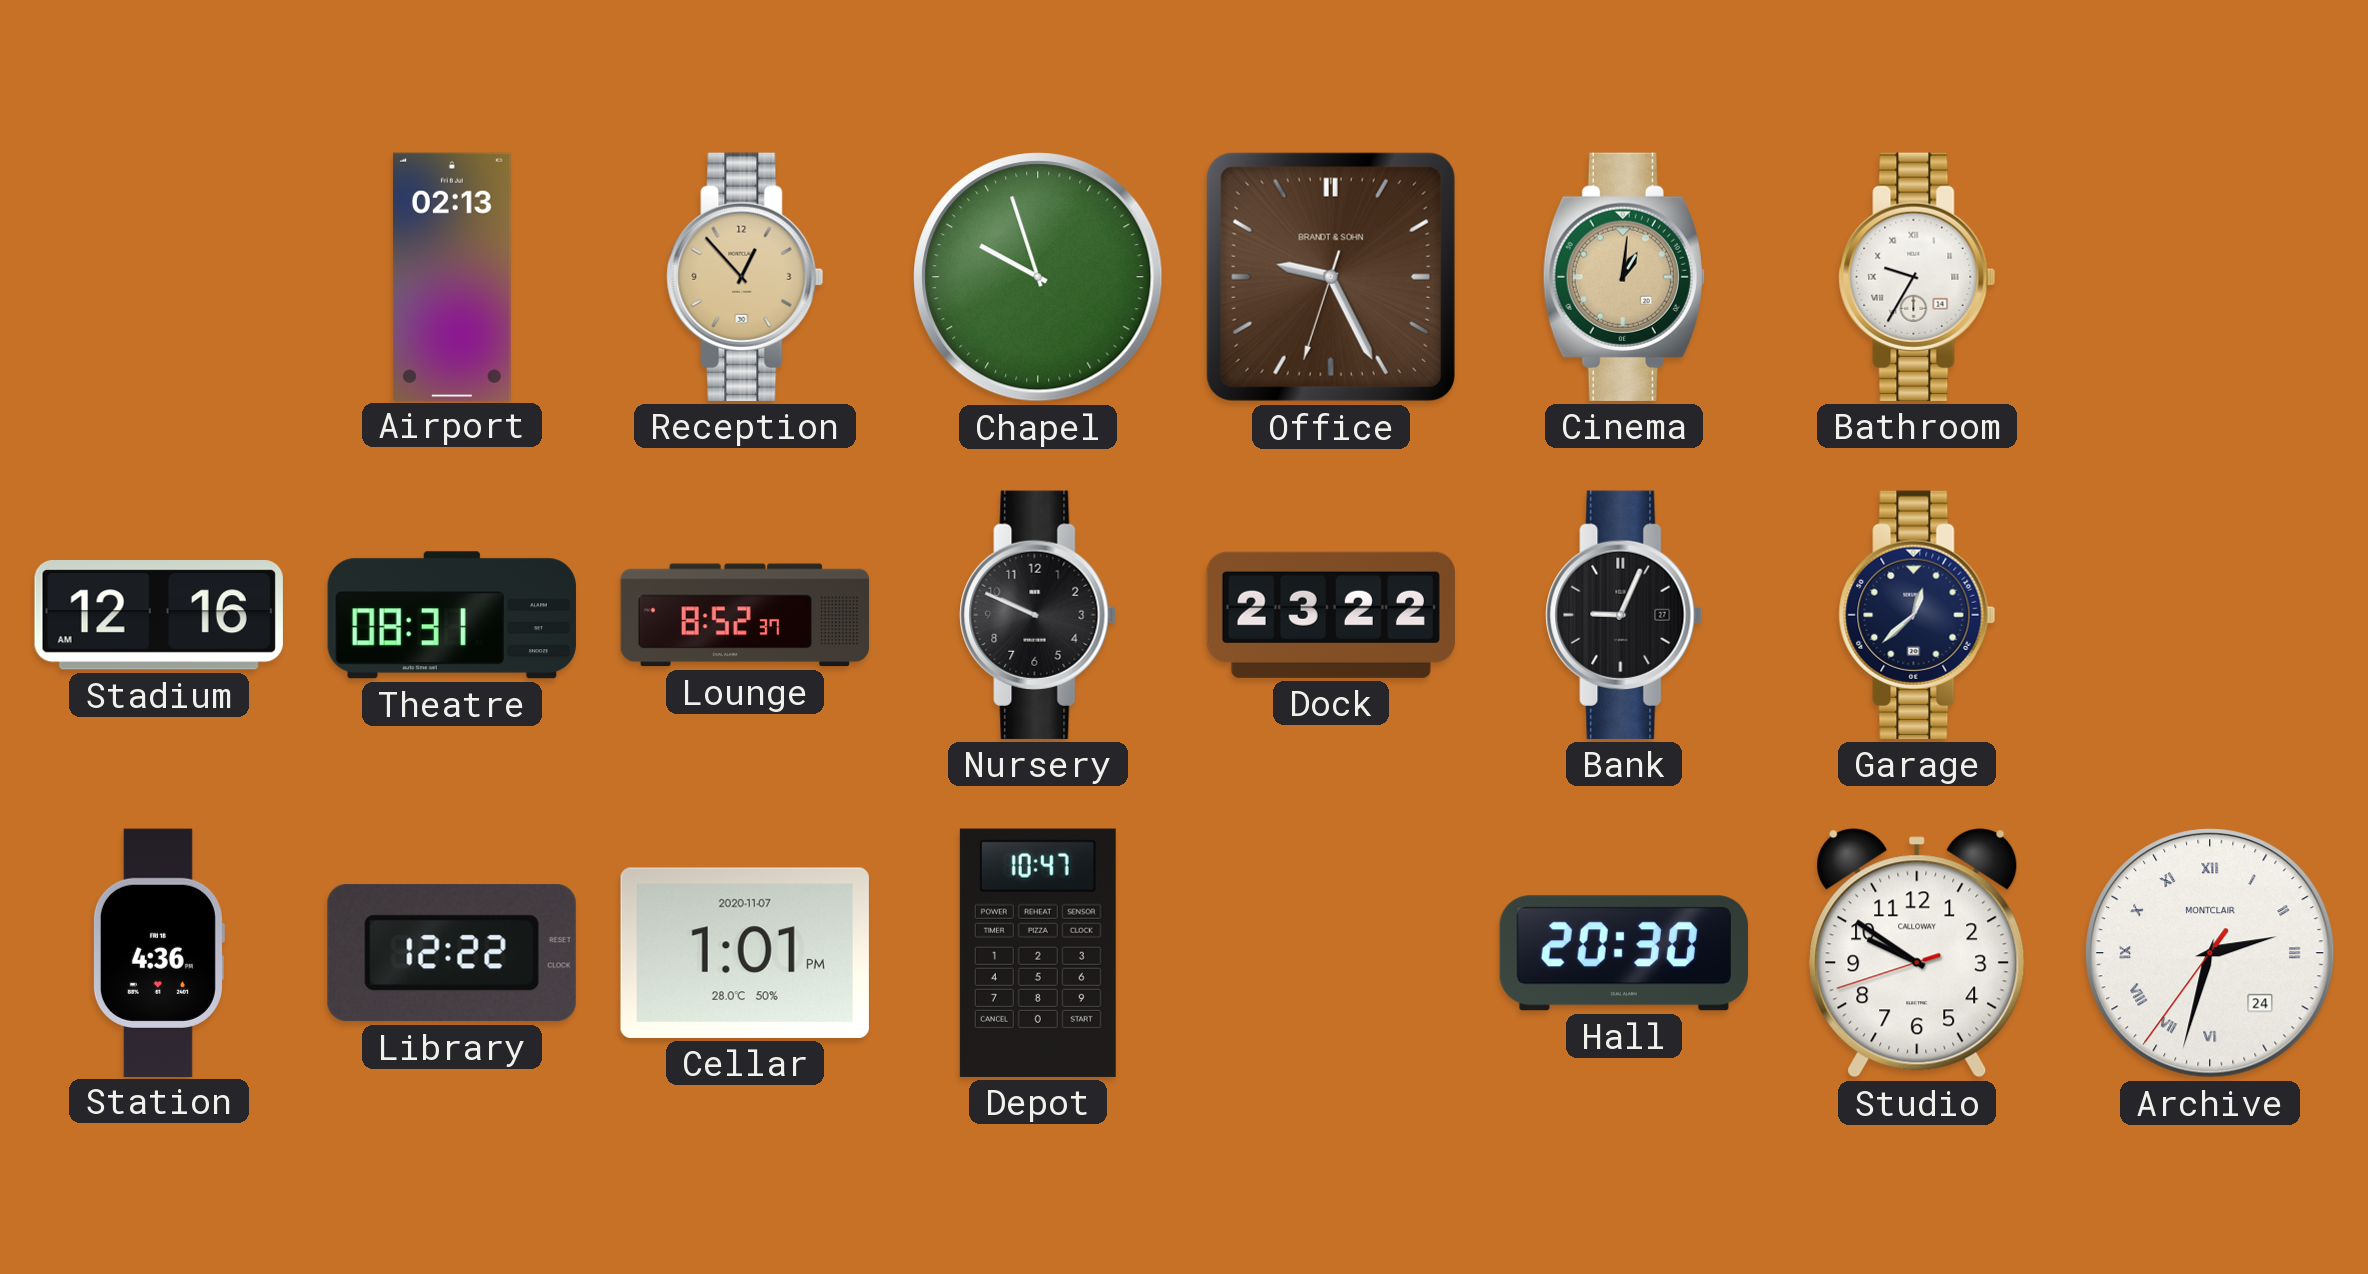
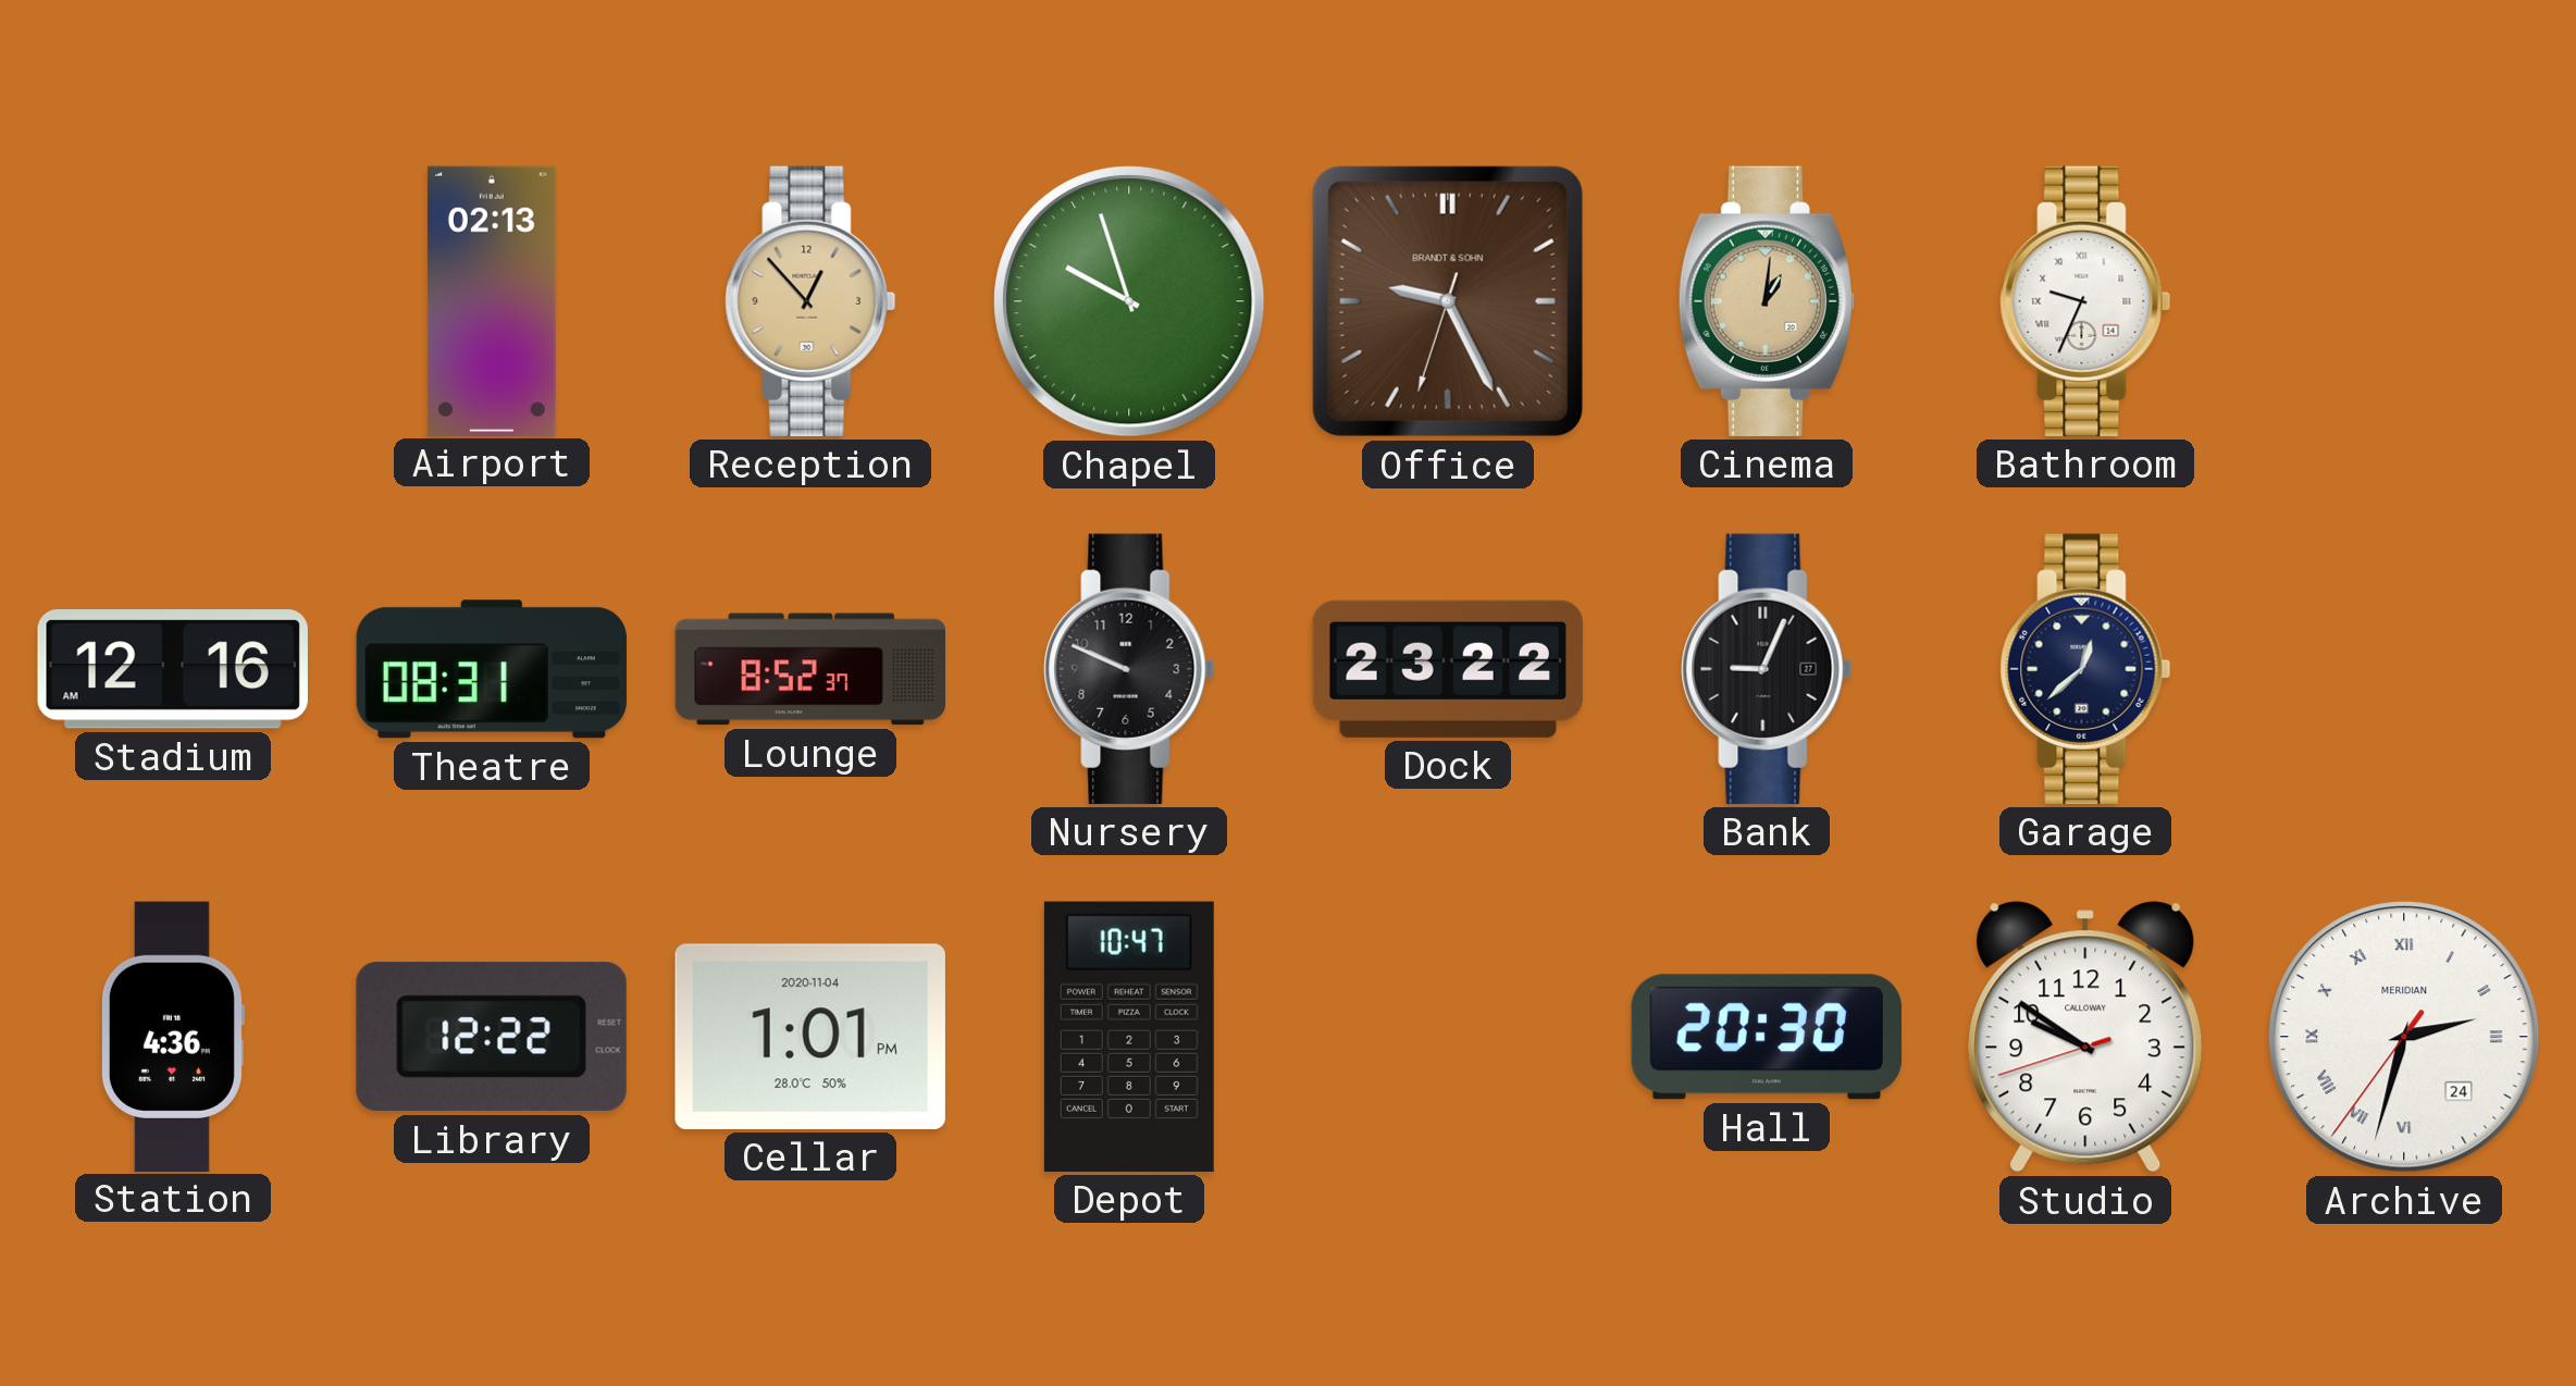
Bathroom: 9:35 -> 9:34 (2085, 301)
Cellar date: 2020-11-07 -> 2020-11-04 (810, 1037)
Archive brand: MONTCLAIR -> MERIDIAN (2404, 1037)
